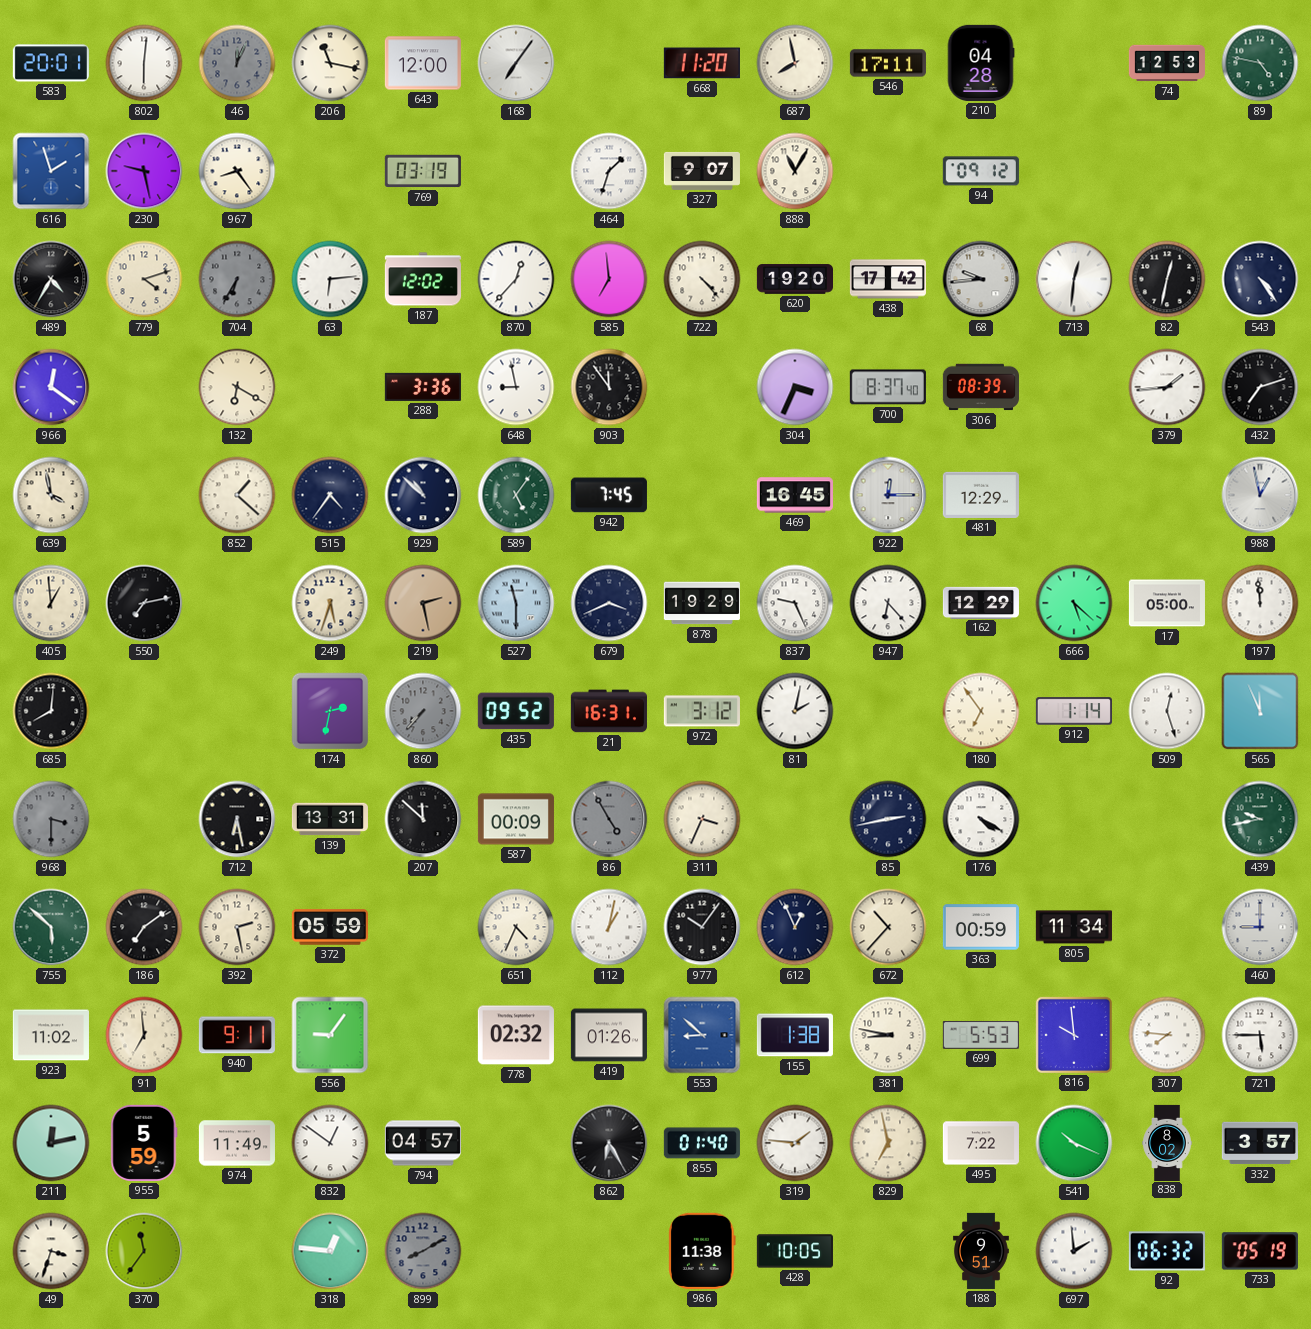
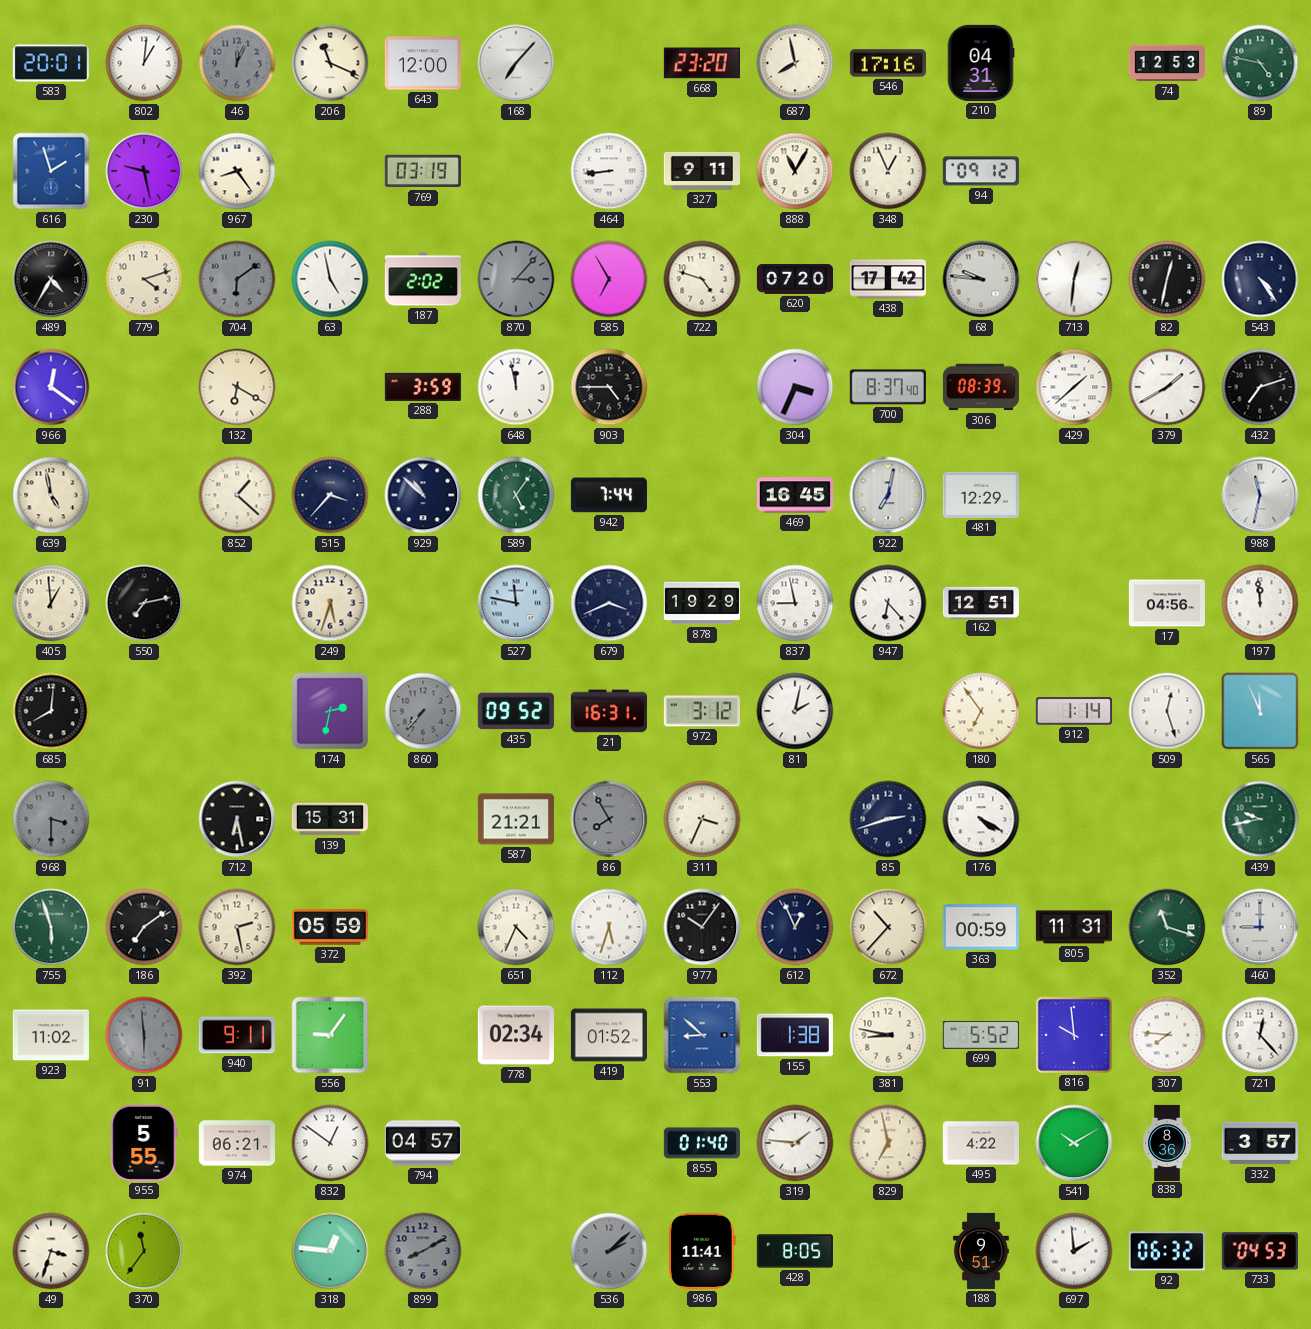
802: 6:01 -> 1:01 (144, 63)
206: 11:17 -> 11:19 (330, 63)
168: 7:06 -> 7:07 (516, 63)
668: 11:20 -> 23:20 (702, 63)
546: 17:11 -> 17:16 (888, 63)
210: 04:28 -> 04:31 (981, 63)
464: 1:33 -> 8:44 (609, 171)
327: 9:07 -> 9:11 (702, 171)
348: none -> 12:56 (888, 171)
704: 6:35 -> 6:09 (237, 279)
63: 6:14 -> 4:58 (330, 279)
187: 12:02 -> 2:02 (423, 279)
870: 12:37 -> 3:07 (516, 279)
870 dial: white -> grey (516, 279)
585: 6:59 -> 6:55 (609, 279)
722: 4:23 -> 4:48 (702, 279)
620: 19:20 -> 07:20 (794, 279)
68: 9:44 -> 9:46 (981, 279)
288: 3:36 -> 3:59 (423, 387)
648: 8:58 -> 11:58 (516, 387)
903: 11:54 -> 4:45 (609, 387)
429: none -> 1:38 (1074, 387)
379: 1:44 -> 1:40 (1167, 387)
639: 3:58 -> 4:58 (51, 495)
515: 4:36 -> 3:37 (330, 495)
942: 7:45 -> 7:44 (609, 495)
922: 12:15 -> 7:02 (888, 495)
988: 12:58 -> 11:32 (1260, 495)
219: 2:28 -> none (423, 603)
527: 11:30 -> 11:47 (516, 603)
837: 9:26 -> 8:58 (795, 603)
162: 12:29 -> 12:51 (981, 602)
666: 5:22 -> none (1074, 603)
17: 05:00 -> 04:56 (1167, 603)
139: 13:31 -> 15:31 (330, 819)
207: 11:52 -> none (423, 819)
587: 00:09 -> 21:21 (516, 819)
86: 4:55 -> 7:55 (609, 819)
85: 2:43 -> 2:42 (888, 819)
755: 5:52 -> 5:57 (51, 927)
112: 1:02 -> 5:33 (609, 927)
805: 11:34 -> 11:31 (1074, 927)
352: none -> 11:18 (1167, 927)
91: 6:59 -> 5:59 (144, 1035)
91 dial: cream -> grey (144, 1035)
778: 02:32 -> 02:34 (516, 1035)
419: 01:26 -> 01:52 (609, 1035)
699: 5:53 -> 5:52 (981, 1035)
721: 5:45 -> 12:23 (1260, 1035)
211: 12:13 -> none (51, 1143)
955: 5:59 -> 5:55 (144, 1143)
974: 11:49 -> 06:21 (237, 1143)
862: 6:25 -> none (609, 1143)
495: 7:22 -> 4:22 (981, 1143)
541: 10:19 -> 10:10 (1074, 1143)
838: 8:02 -> 8:36 (1167, 1142)
536: none -> 2:08 (609, 1251)
986: 11:38 -> 11:41 (702, 1251)
428: 10:05 -> 8:05 (795, 1251)
733: 05:19 -> 04:53 (1260, 1251)
